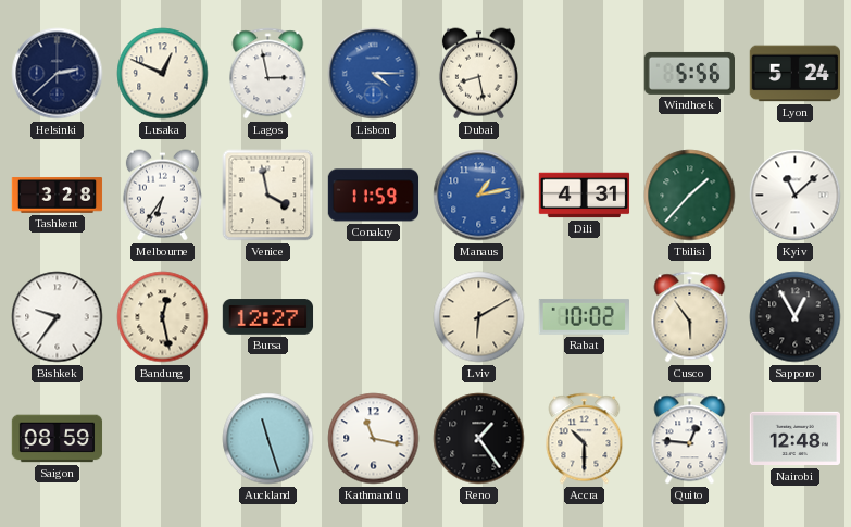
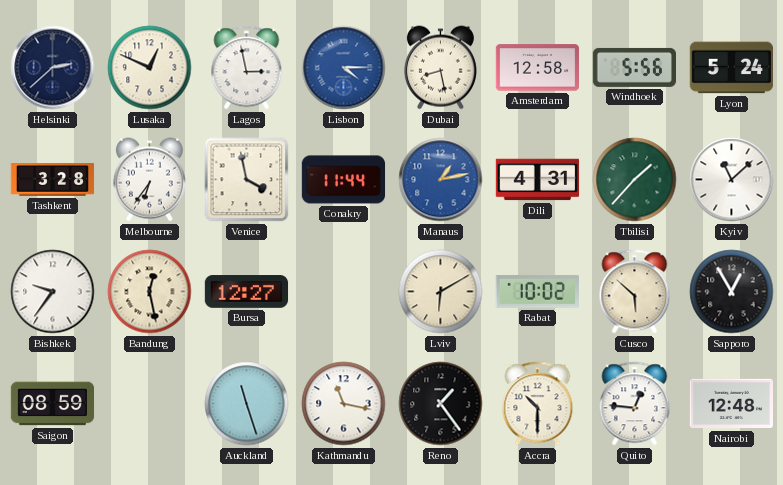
Amsterdam: none -> 12:58 (537, 68)
Conakry: 11:59 -> 11:44 (344, 180)
Cusco: 5:54 -> 5:52 (635, 292)
